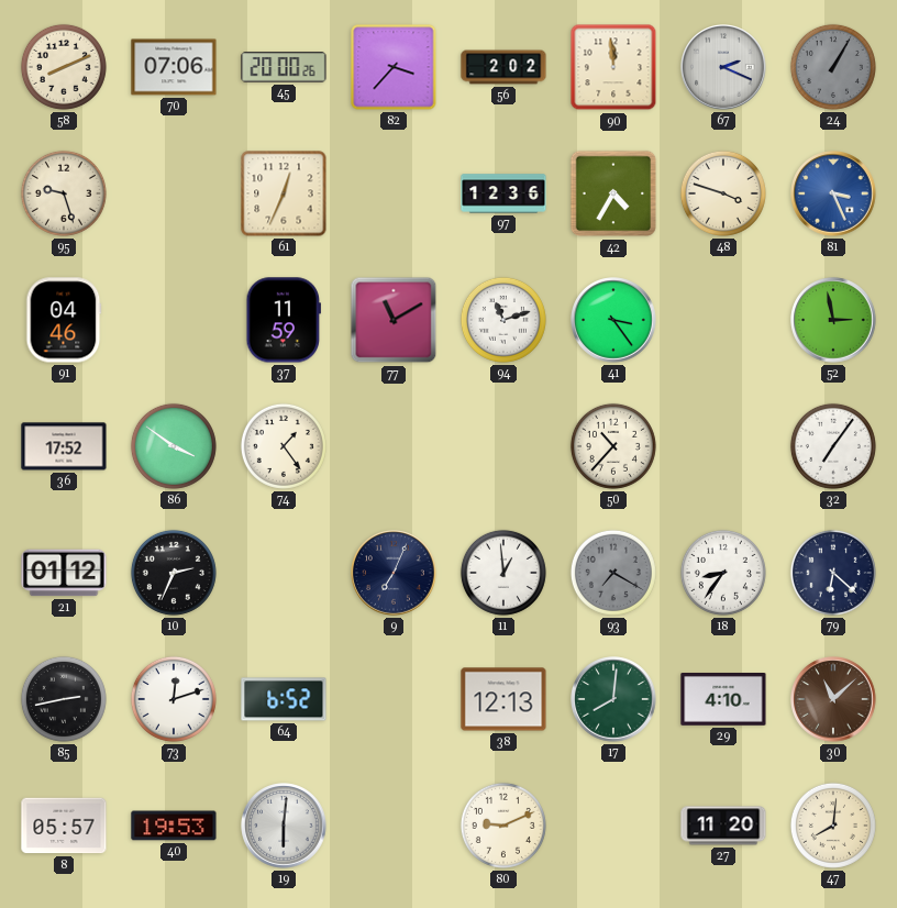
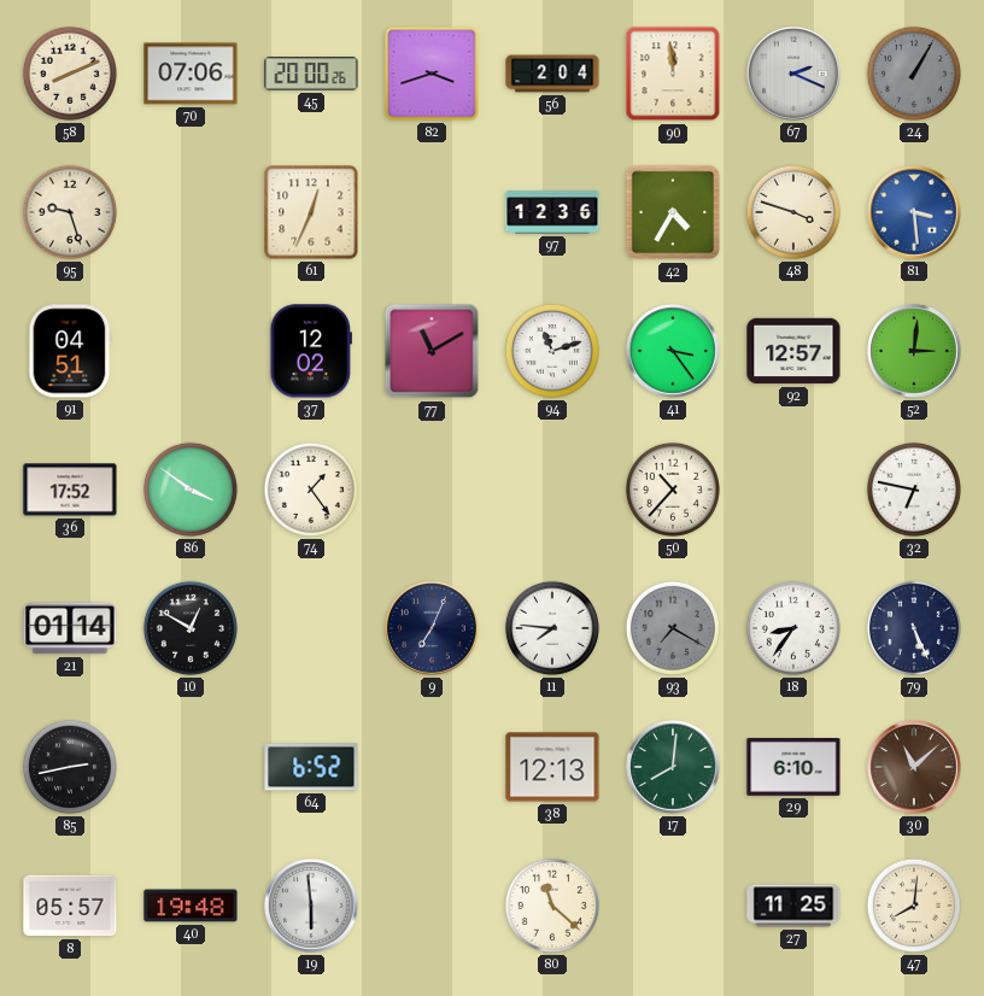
82: 3:37 -> 3:42 (432, 74)
56: 2:02 -> 2:04 (552, 74)
81: 3:26 -> 3:29 (914, 212)
91: 04:46 -> 04:51 (70, 351)
37: 11:59 -> 12:02 (310, 351)
92: none -> 12:57 (793, 351)
52: 2:58 -> 3:01 (914, 351)
32: 7:06 -> 6:47 (914, 490)
21: 01:12 -> 01:14 (70, 628)
10: 2:34 -> 12:50 (191, 628)
11: 12:59 -> 7:46 (552, 628)
79: 6:22 -> 5:26 (914, 628)
73: 12:12 -> none (174, 699)
29: 4:10 -> 6:10 (793, 768)
40: 19:53 -> 19:48 (191, 906)
19: 6:01 -> 5:59 (311, 906)
80: 9:11 -> 11:22 (552, 906)
27: 11:20 -> 11:25 (793, 906)
